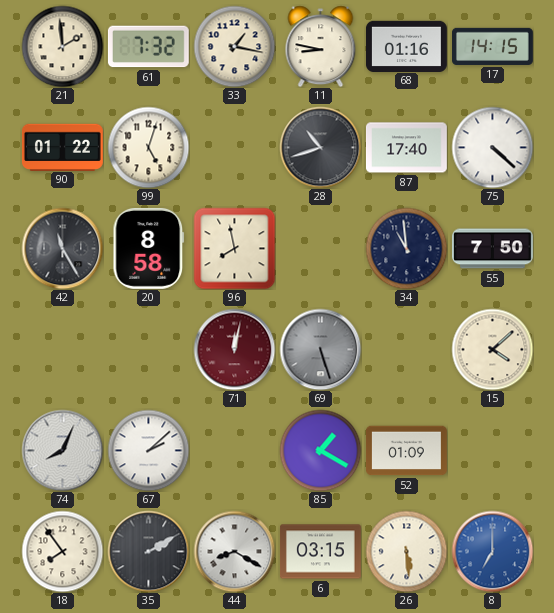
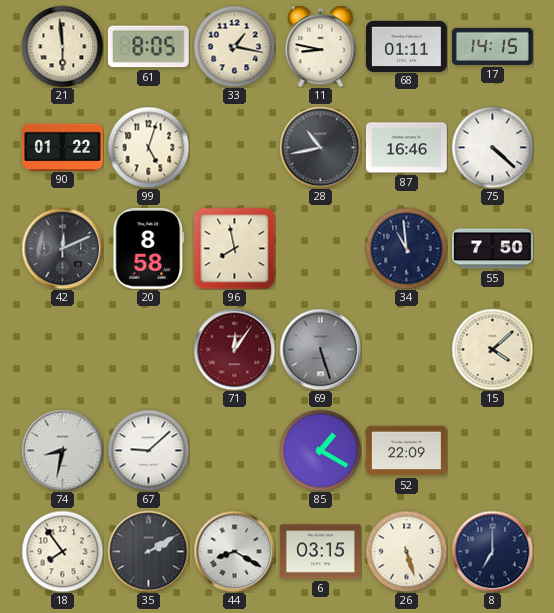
21: 1:59 -> 5:59 (62, 46)
61: 7:32 -> 8:05 (148, 47)
68: 01:16 -> 01:11 (406, 46)
28: 10:42 -> 10:43 (320, 147)
87: 17:40 -> 16:46 (406, 148)
42: 11:25 -> 12:11 (62, 248)
71: 12:02 -> 12:06 (234, 349)
74: 8:04 -> 8:32 (62, 450)
67: 2:08 -> 9:08 (148, 450)
52: 01:09 -> 22:09 (406, 451)
26: 5:29 -> 5:27 (406, 551)
8 dial: blue -> navy (492, 551)
